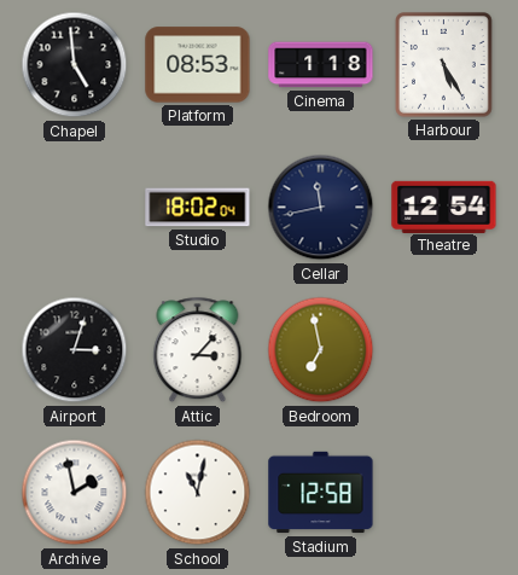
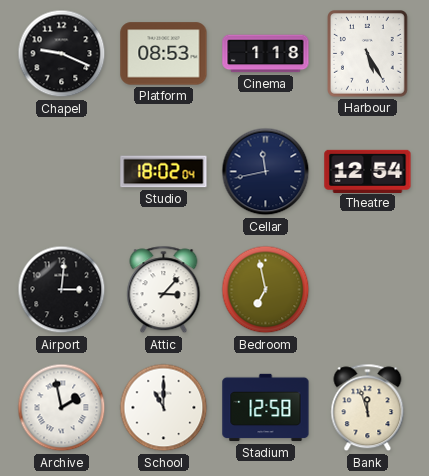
Chapel: 4:59 -> 9:19 (62, 54)
Airport: 3:03 -> 3:01 (62, 290)
School: 11:02 -> 11:00 (164, 408)
Bank: none -> 11:57 (368, 408)
